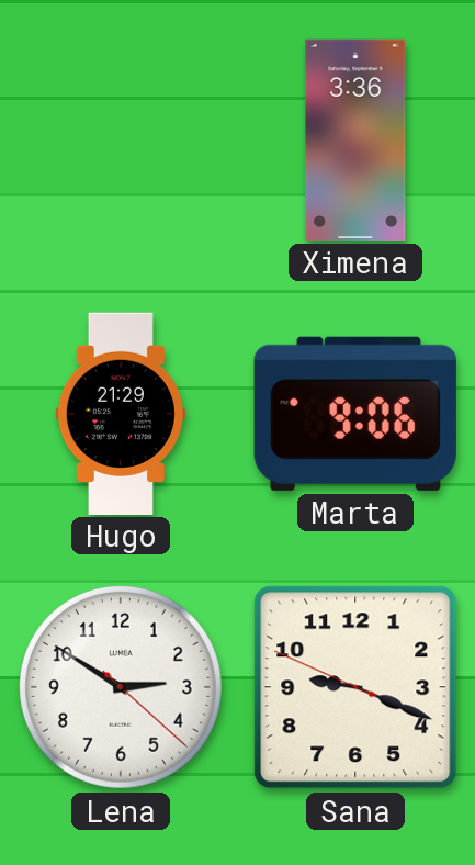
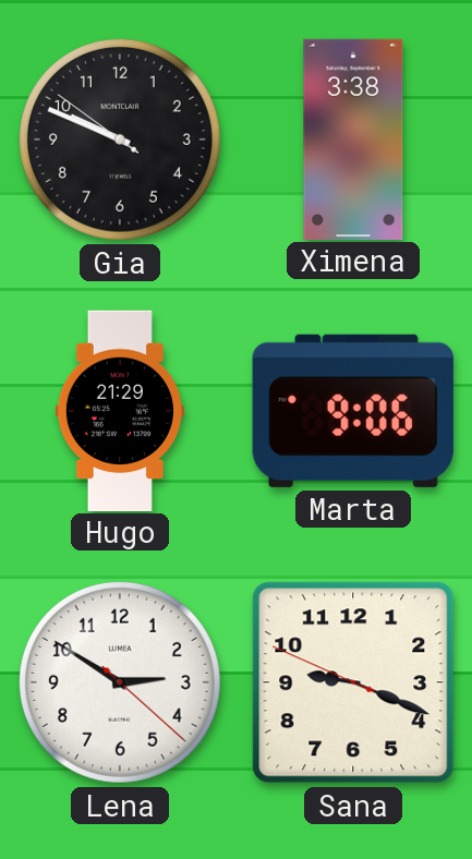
Gia: none -> 9:48 (120, 140)
Ximena: 3:36 -> 3:38 (353, 138)
